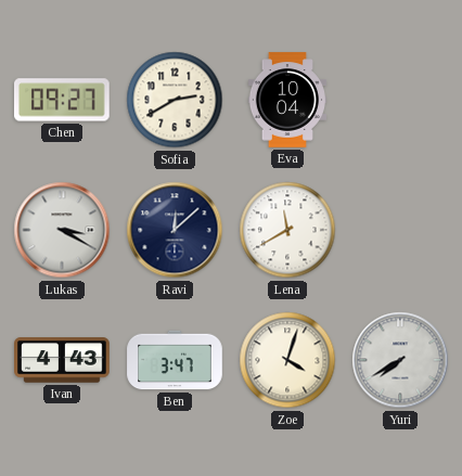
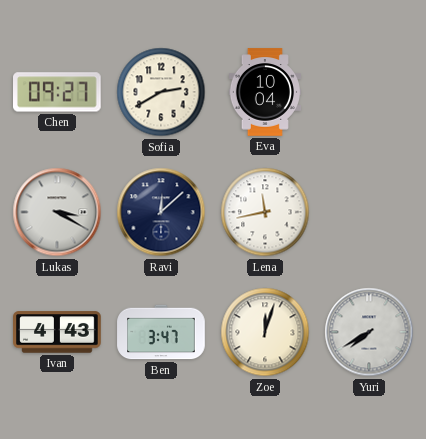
Lena: 11:40 -> 11:43 (265, 212)
Zoe: 4:03 -> 12:03 (265, 332)
